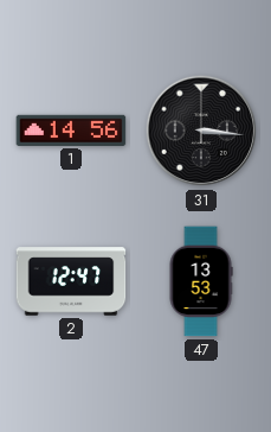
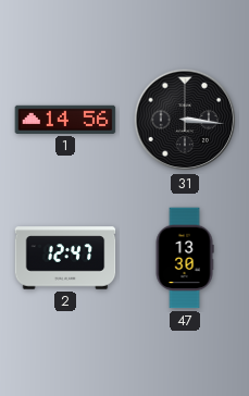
47: 13:53 -> 13:30 (185, 258)
